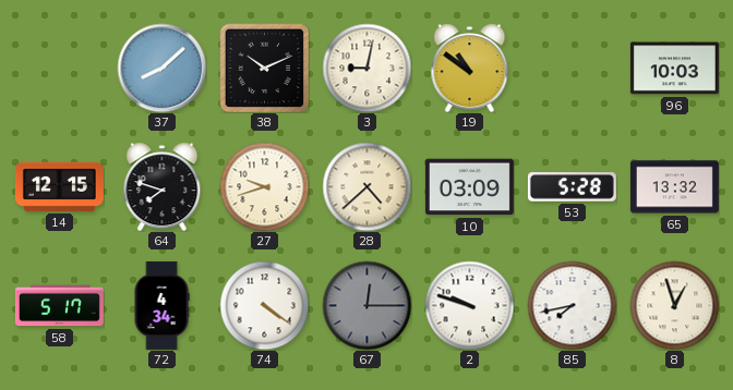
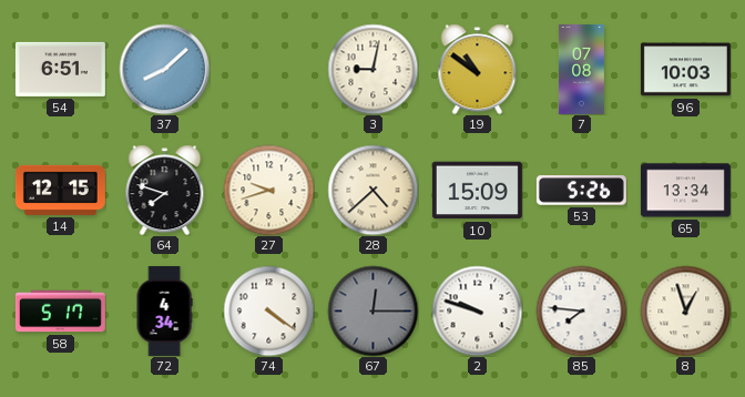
54: none -> 6:51 (60, 69)
38: 10:11 -> none (264, 68)
7: none -> 07:08 (581, 69)
10: 03:09 -> 15:09 (477, 191)
53: 5:28 -> 5:26 (581, 191)
65: 13:32 -> 13:34 (685, 191)
85: 7:43 -> 7:46 (581, 311)
